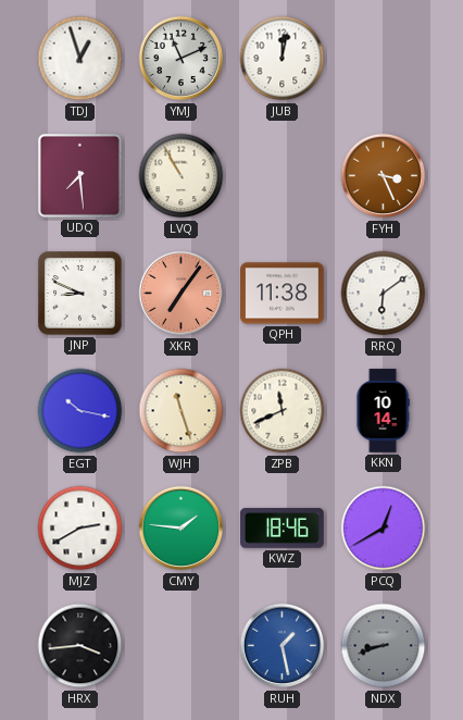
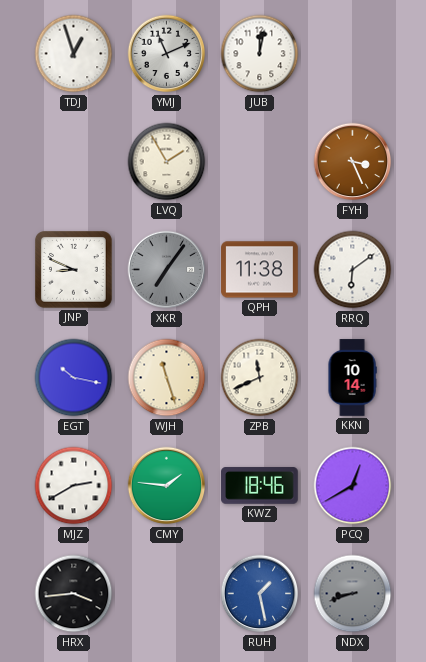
UDQ: 7:29 -> none (79, 175)
LVQ: 10:55 -> 1:55 (167, 162)
XKR dial: salmon -> grey (167, 270)
